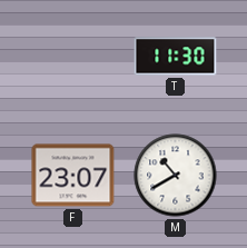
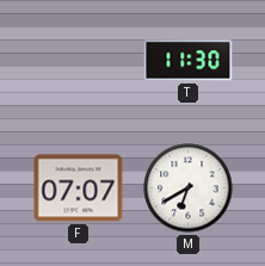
F: 23:07 -> 07:07 (79, 188)
M: 10:40 -> 6:40 (189, 188)
